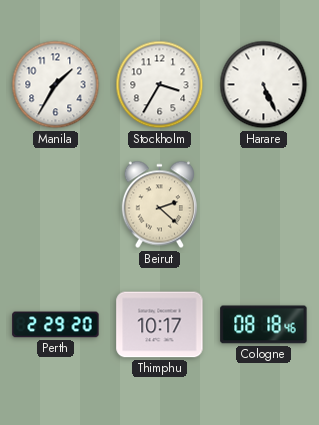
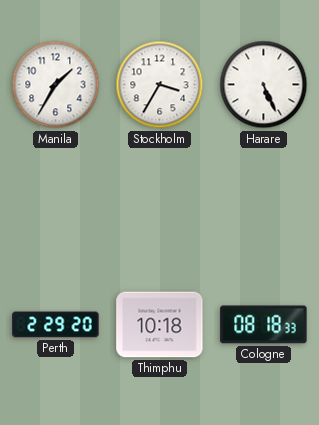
Beirut: 2:22 -> none (159, 205)
Thimphu: 10:17 -> 10:18 (160, 325)
Cologne: 08:18:46 -> 08:18:33 (264, 325)
